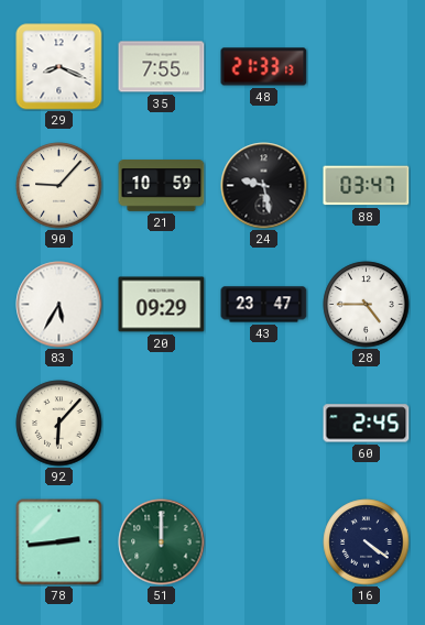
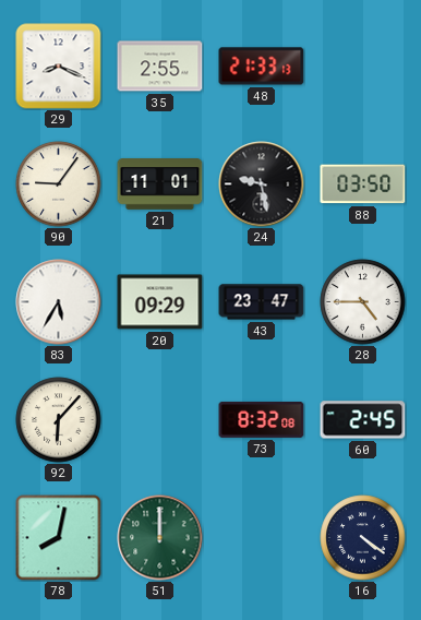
35: 7:55 -> 2:55 (160, 67)
90: 9:07 -> 9:06 (59, 184)
21: 10:59 -> 11:01 (160, 184)
88: 03:47 -> 03:50 (363, 184)
73: none -> 8:32 (262, 419)
78: 2:44 -> 8:02 (59, 538)
